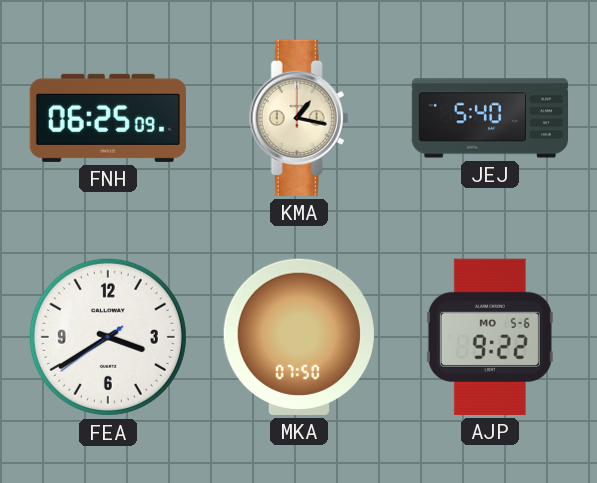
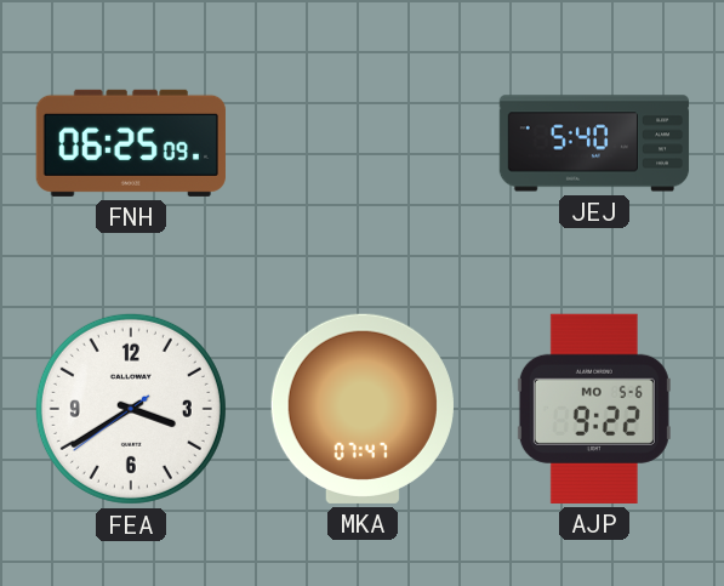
KMA: 1:17 -> none (299, 118)
MKA: 07:50 -> 07:47 (363, 409)
